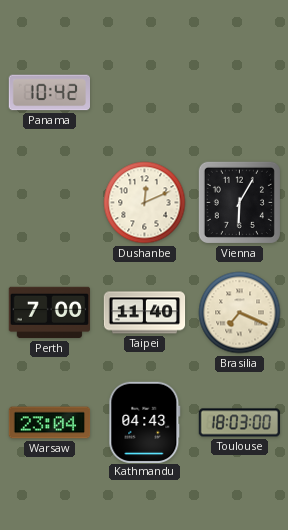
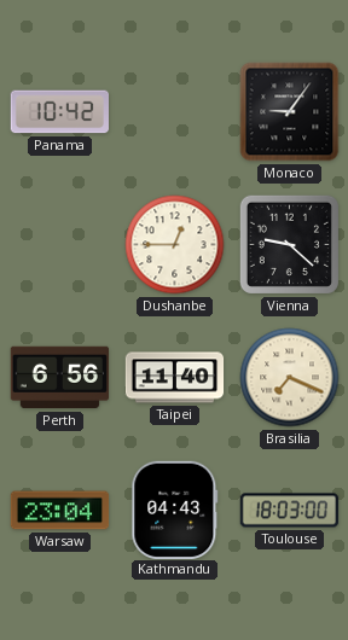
Monaco: none -> 9:06 (290, 112)
Dushanbe: 12:11 -> 12:45 (175, 245)
Vienna: 6:05 -> 9:22 (289, 244)
Perth: 7:00 -> 6:56 (59, 378)
